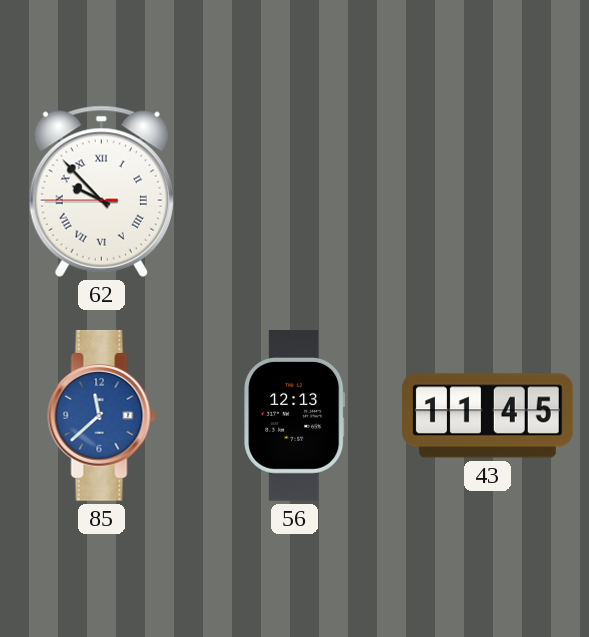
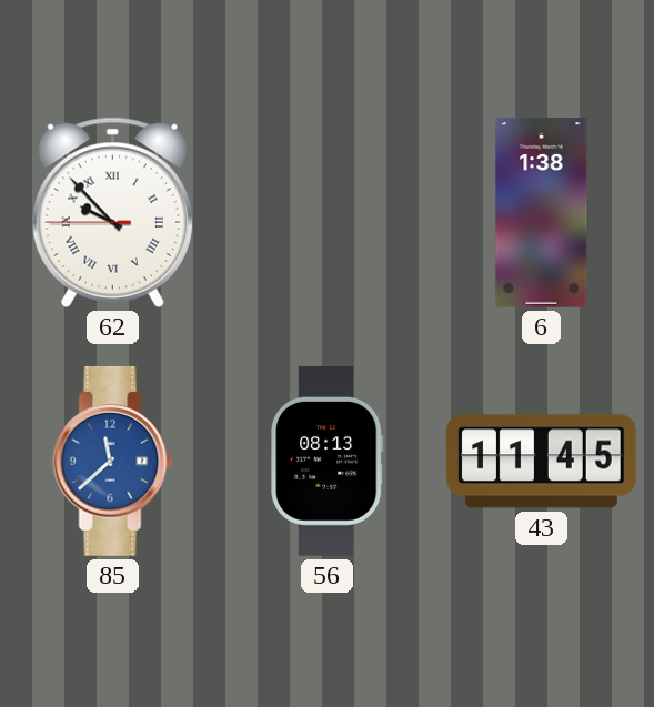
6: none -> 1:38 (542, 213)
56: 12:13 -> 08:13 (328, 462)
